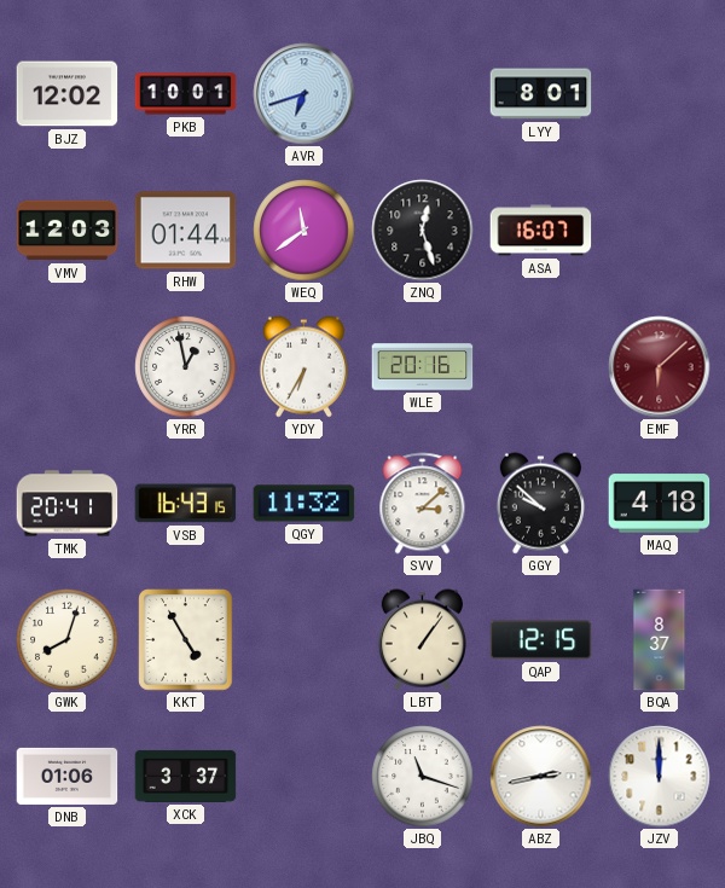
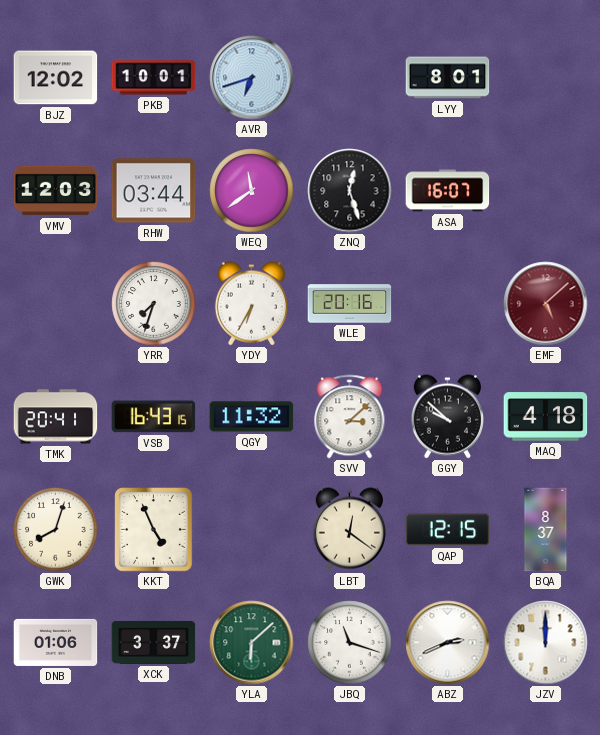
RHW: 01:44 -> 03:44 (154, 191)
YRR: 12:58 -> 7:33 (154, 304)
EMF: 6:08 -> 5:08 (546, 304)
KKT: 4:55 -> 4:56 (154, 530)
LBT: 1:06 -> 12:21 (349, 530)
YLA: none -> 6:08 (252, 643)
ABZ: 2:43 -> 2:41 (448, 643)
